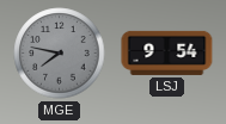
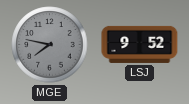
LSJ: 9:54 -> 9:52 (140, 44)
